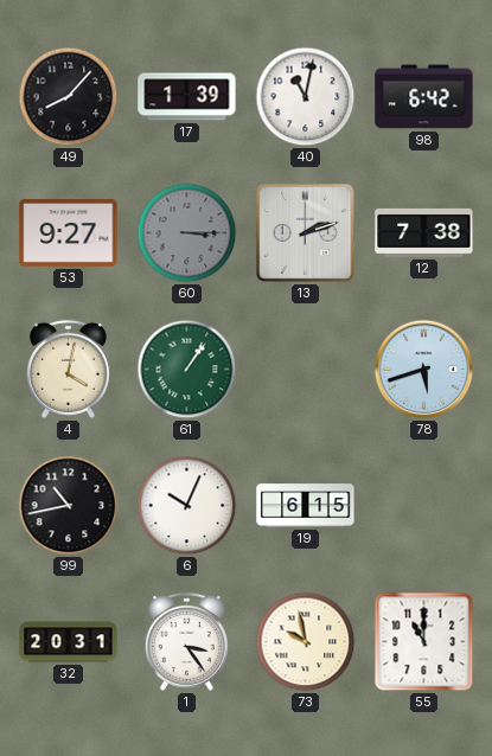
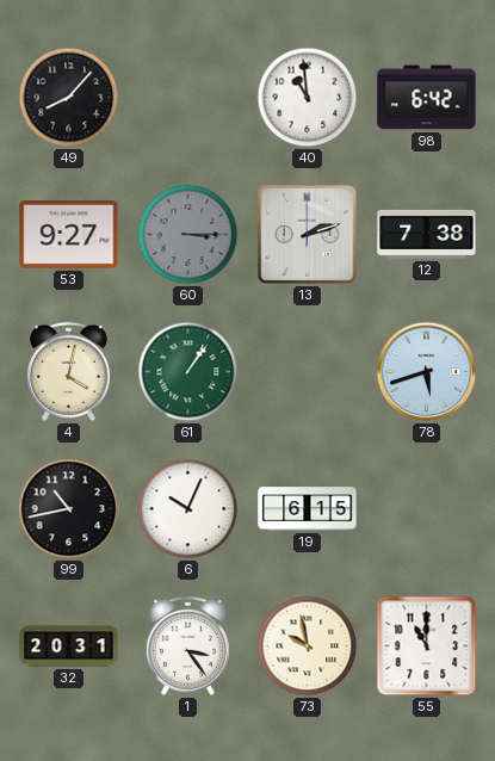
17: 1:39 -> none (187, 97)
40: 11:02 -> 10:59 (308, 98)
